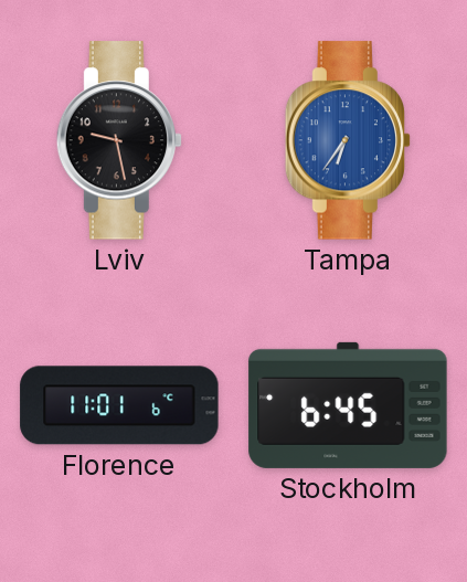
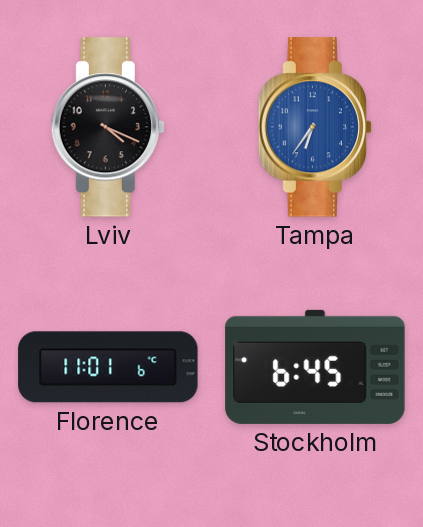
Lviv: 9:28 -> 4:19 (108, 127)
